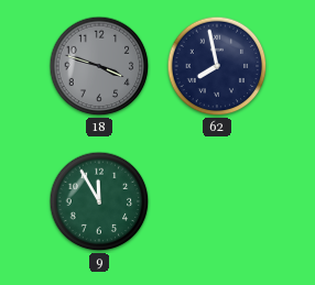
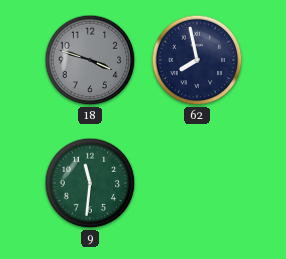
9: 11:55 -> 11:31 (90, 183)
